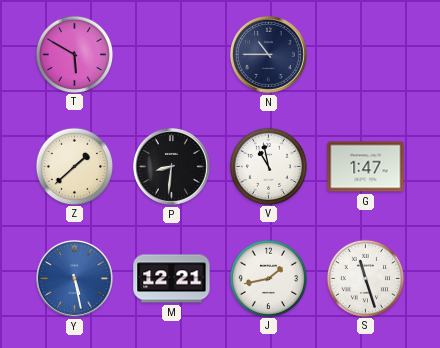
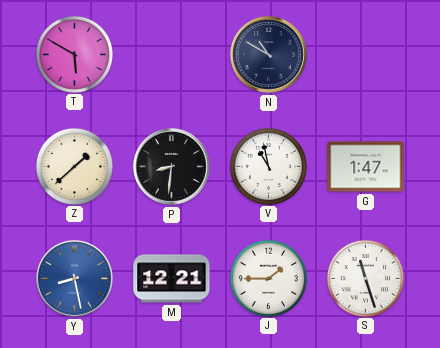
N: 10:45 -> 10:50 (268, 54)
Y: 5:28 -> 8:28 (74, 278)
J: 1:43 -> 1:45 (268, 278)
